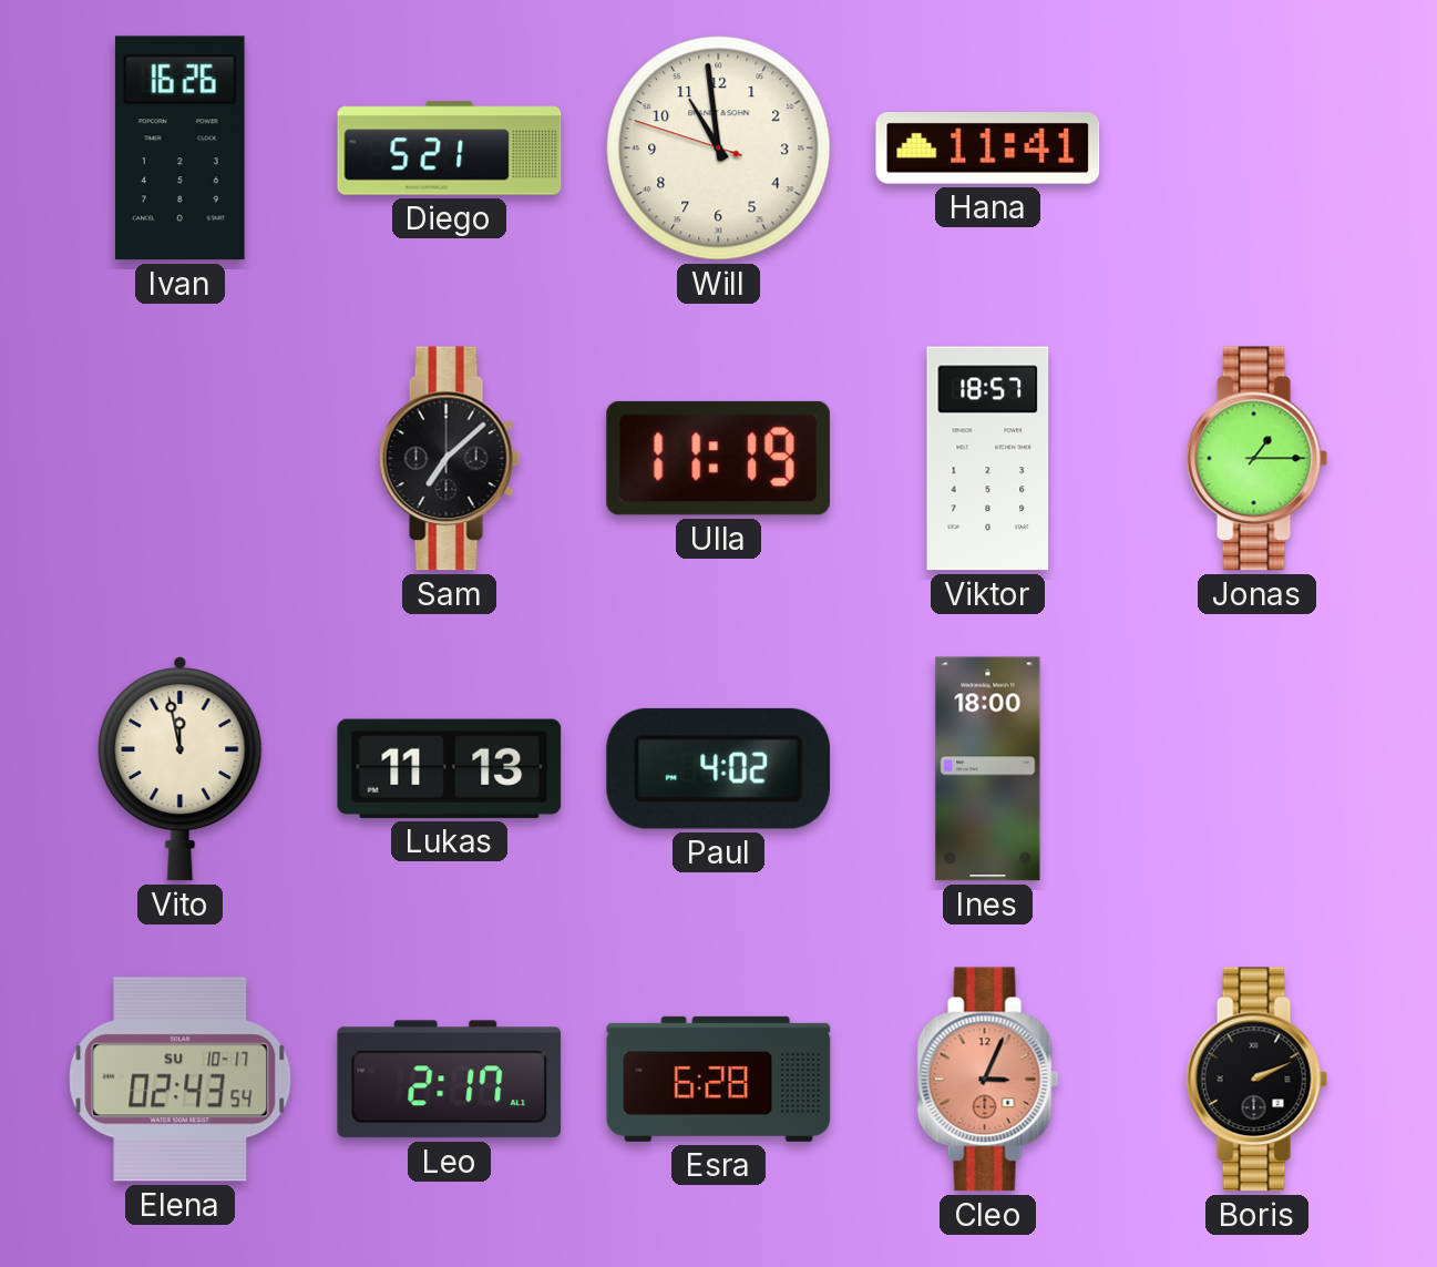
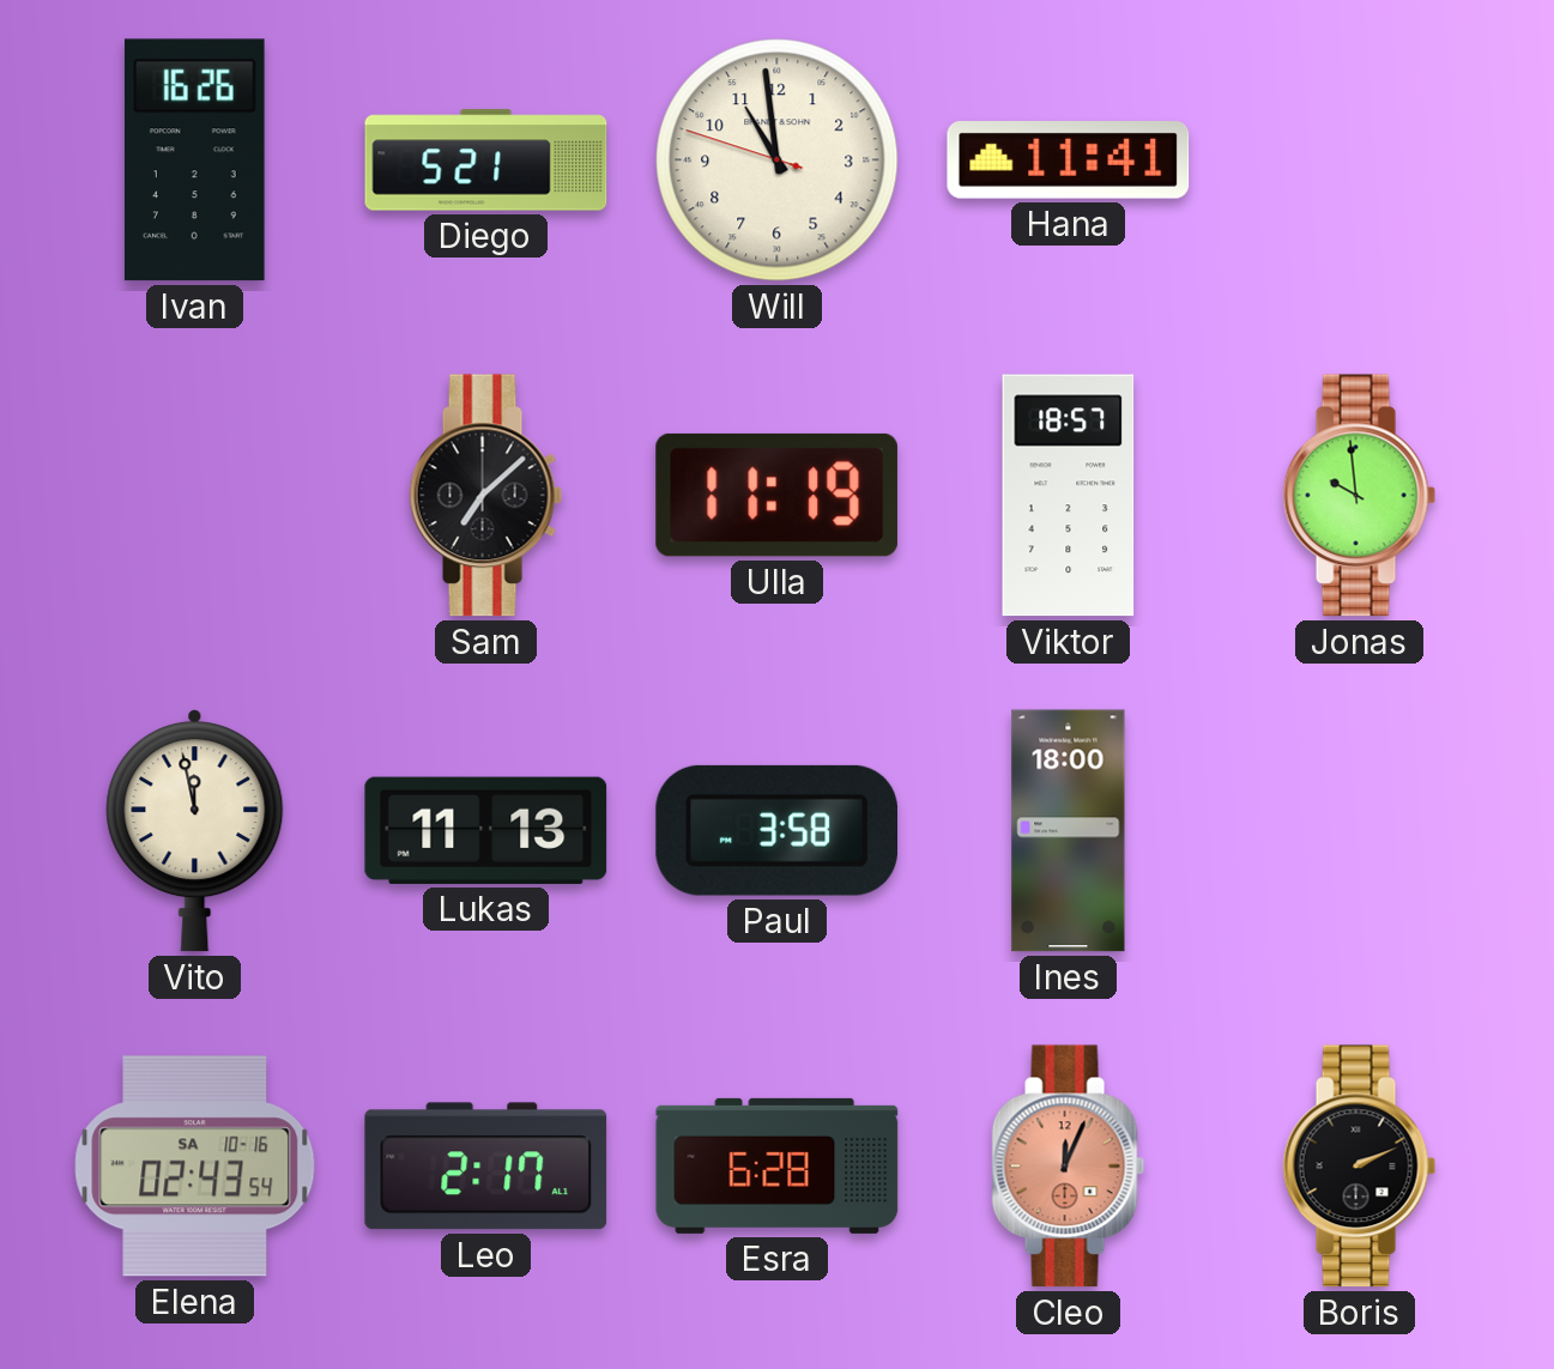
Jonas: 1:15 -> 9:59 (1360, 496)
Paul: 4:02 -> 3:58 (776, 830)
Elena date: SU 10-17 -> SA 10-16 (195, 1167)
Cleo: 3:04 -> 12:04 (1069, 1167)
